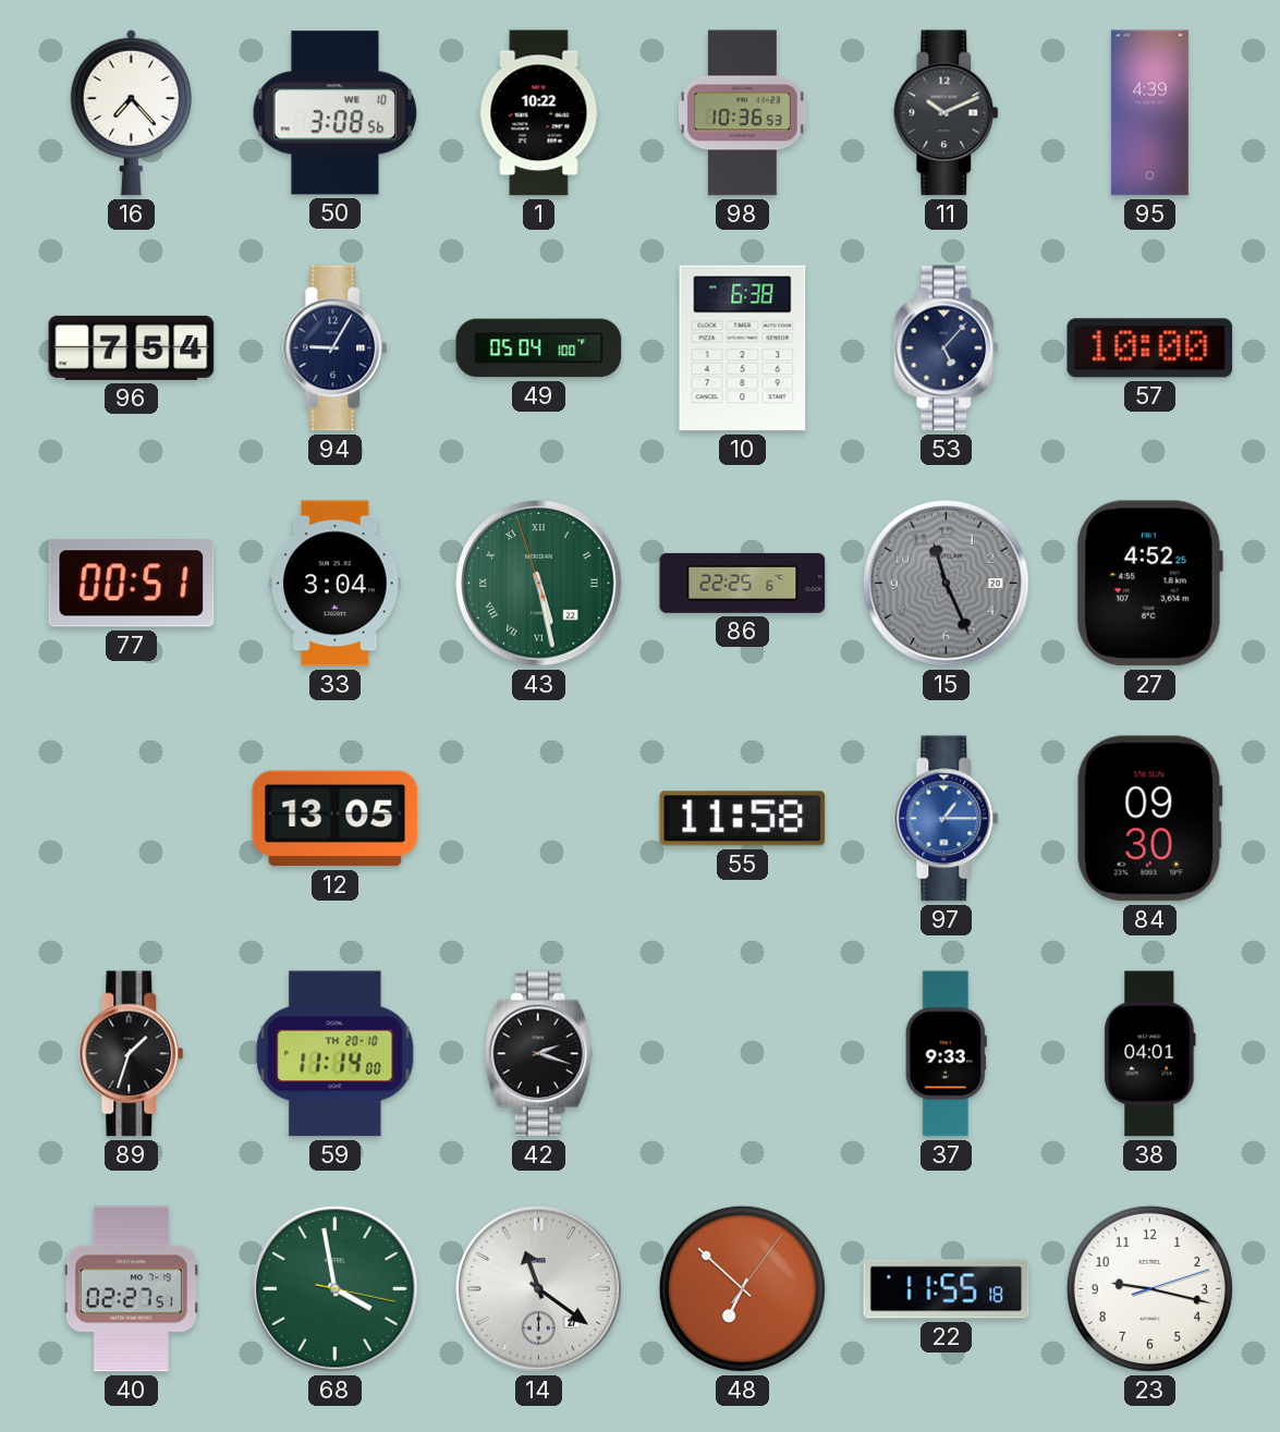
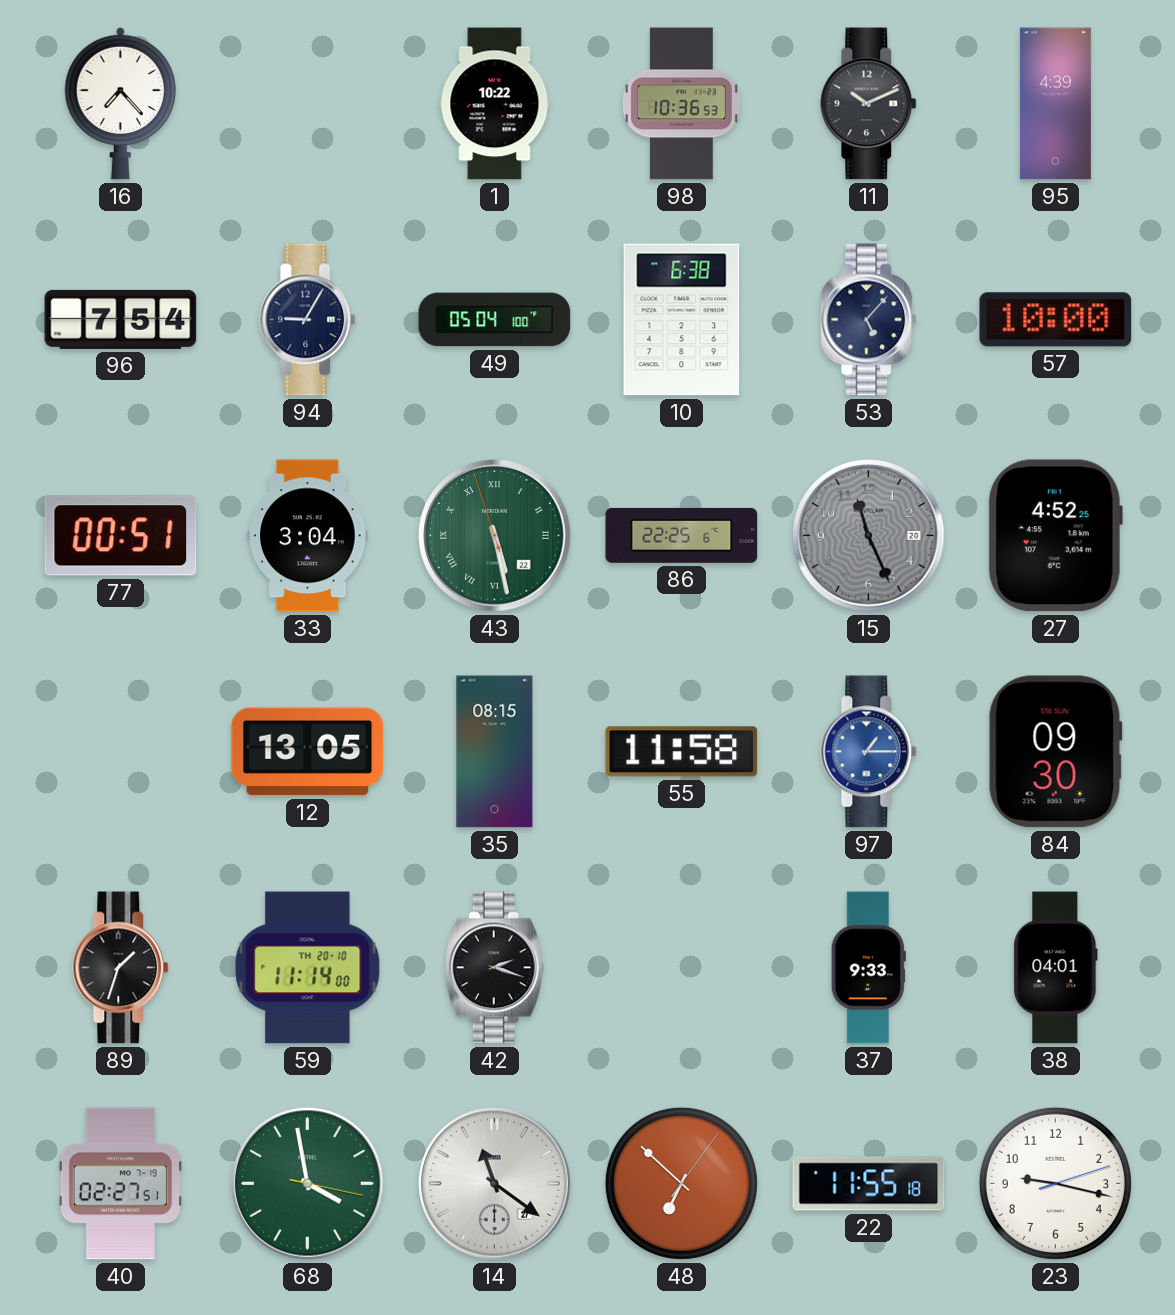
50: 3:08 -> none (334, 113)
35: none -> 08:15 (495, 752)
